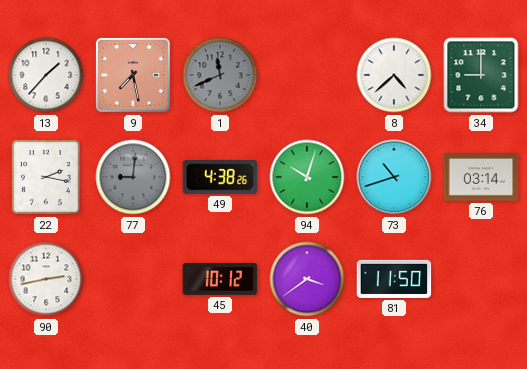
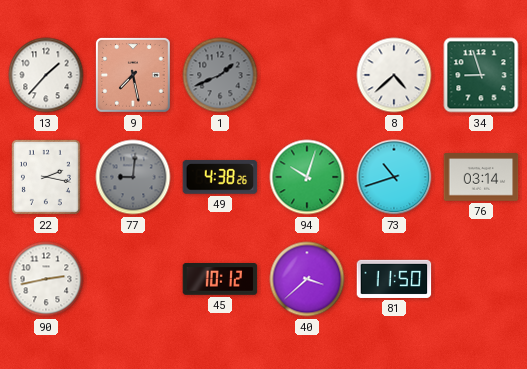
1: 11:41 -> 1:41 (220, 75)
34: 9:00 -> 8:57 (481, 75)
40: 3:39 -> 3:38 (307, 279)
